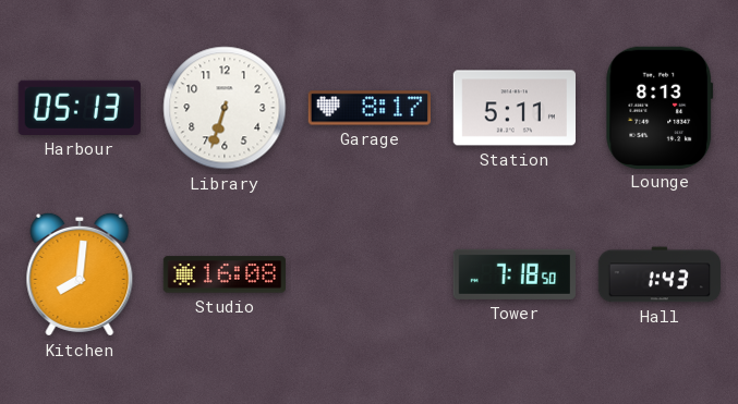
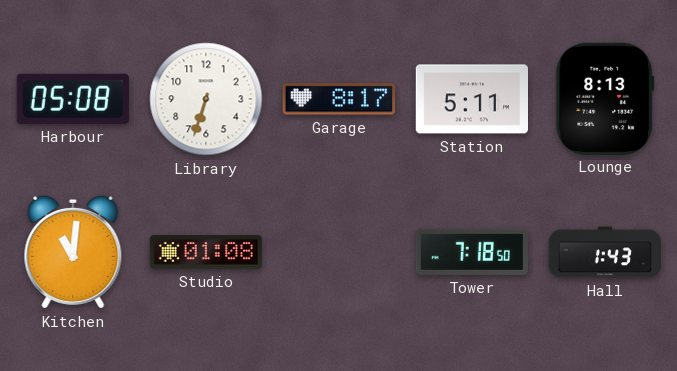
Harbour: 05:13 -> 05:08 (73, 99)
Kitchen: 8:01 -> 11:01 (73, 252)
Studio: 16:08 -> 01:08 (205, 252)
